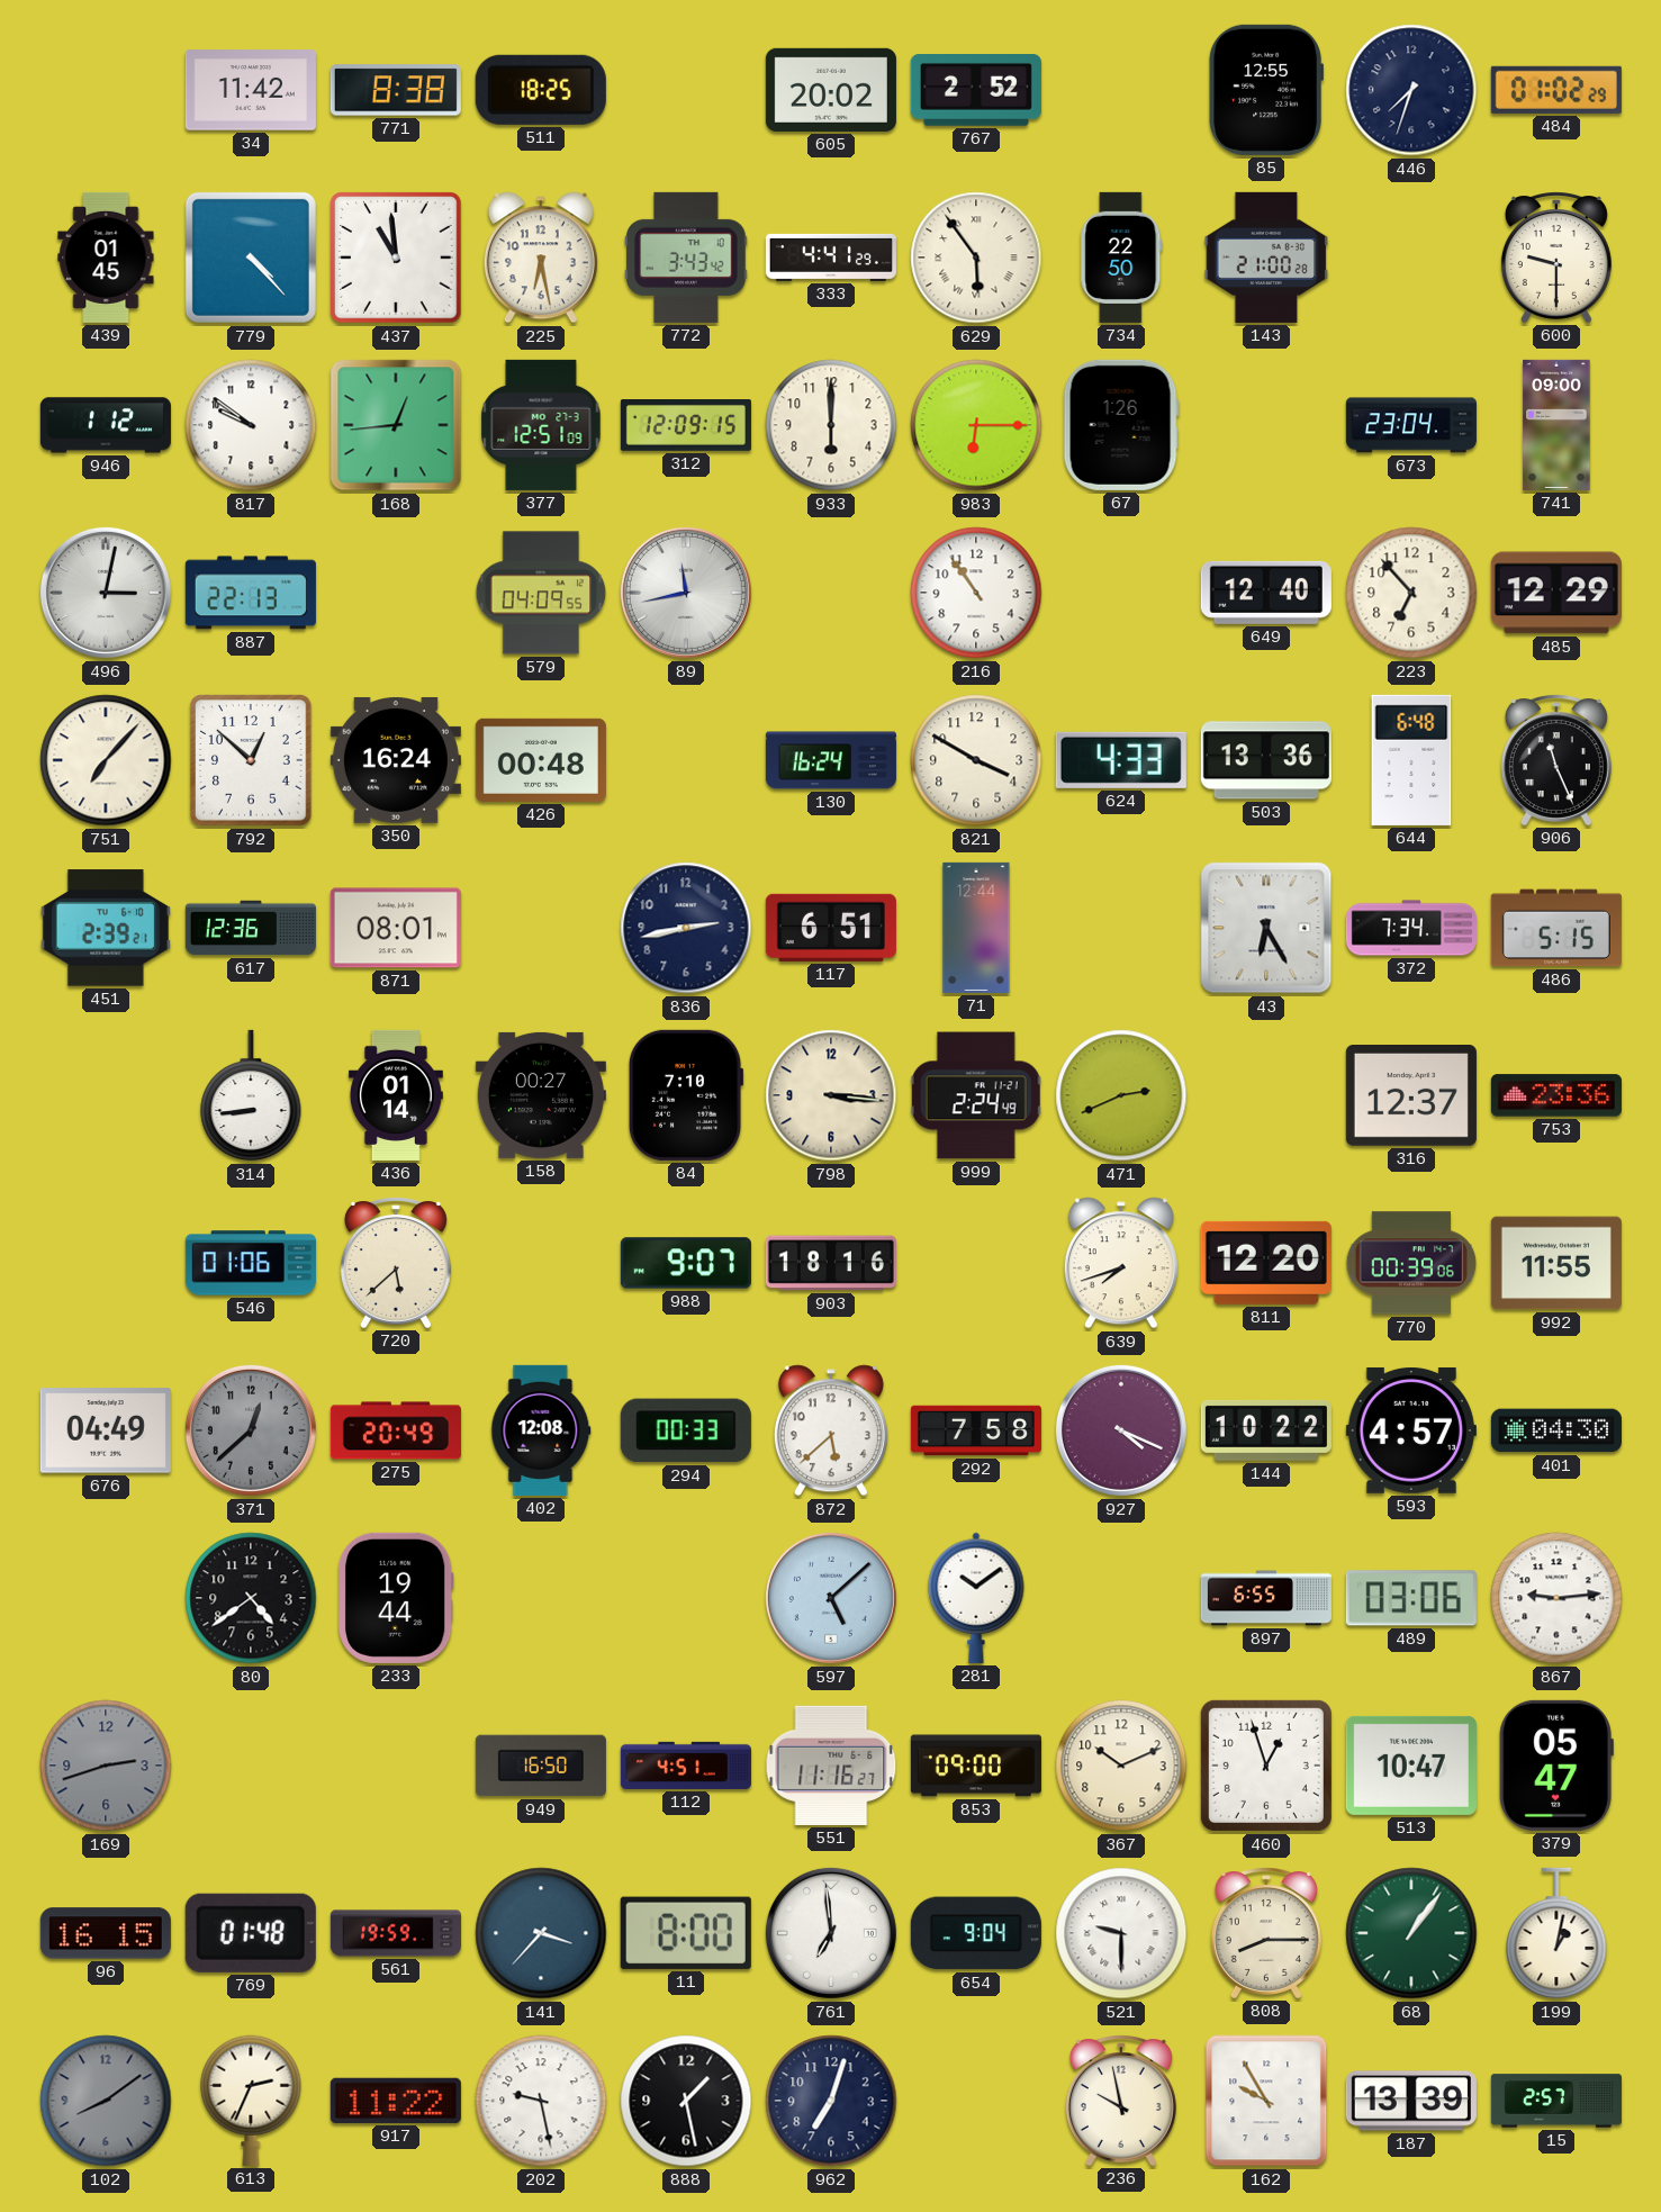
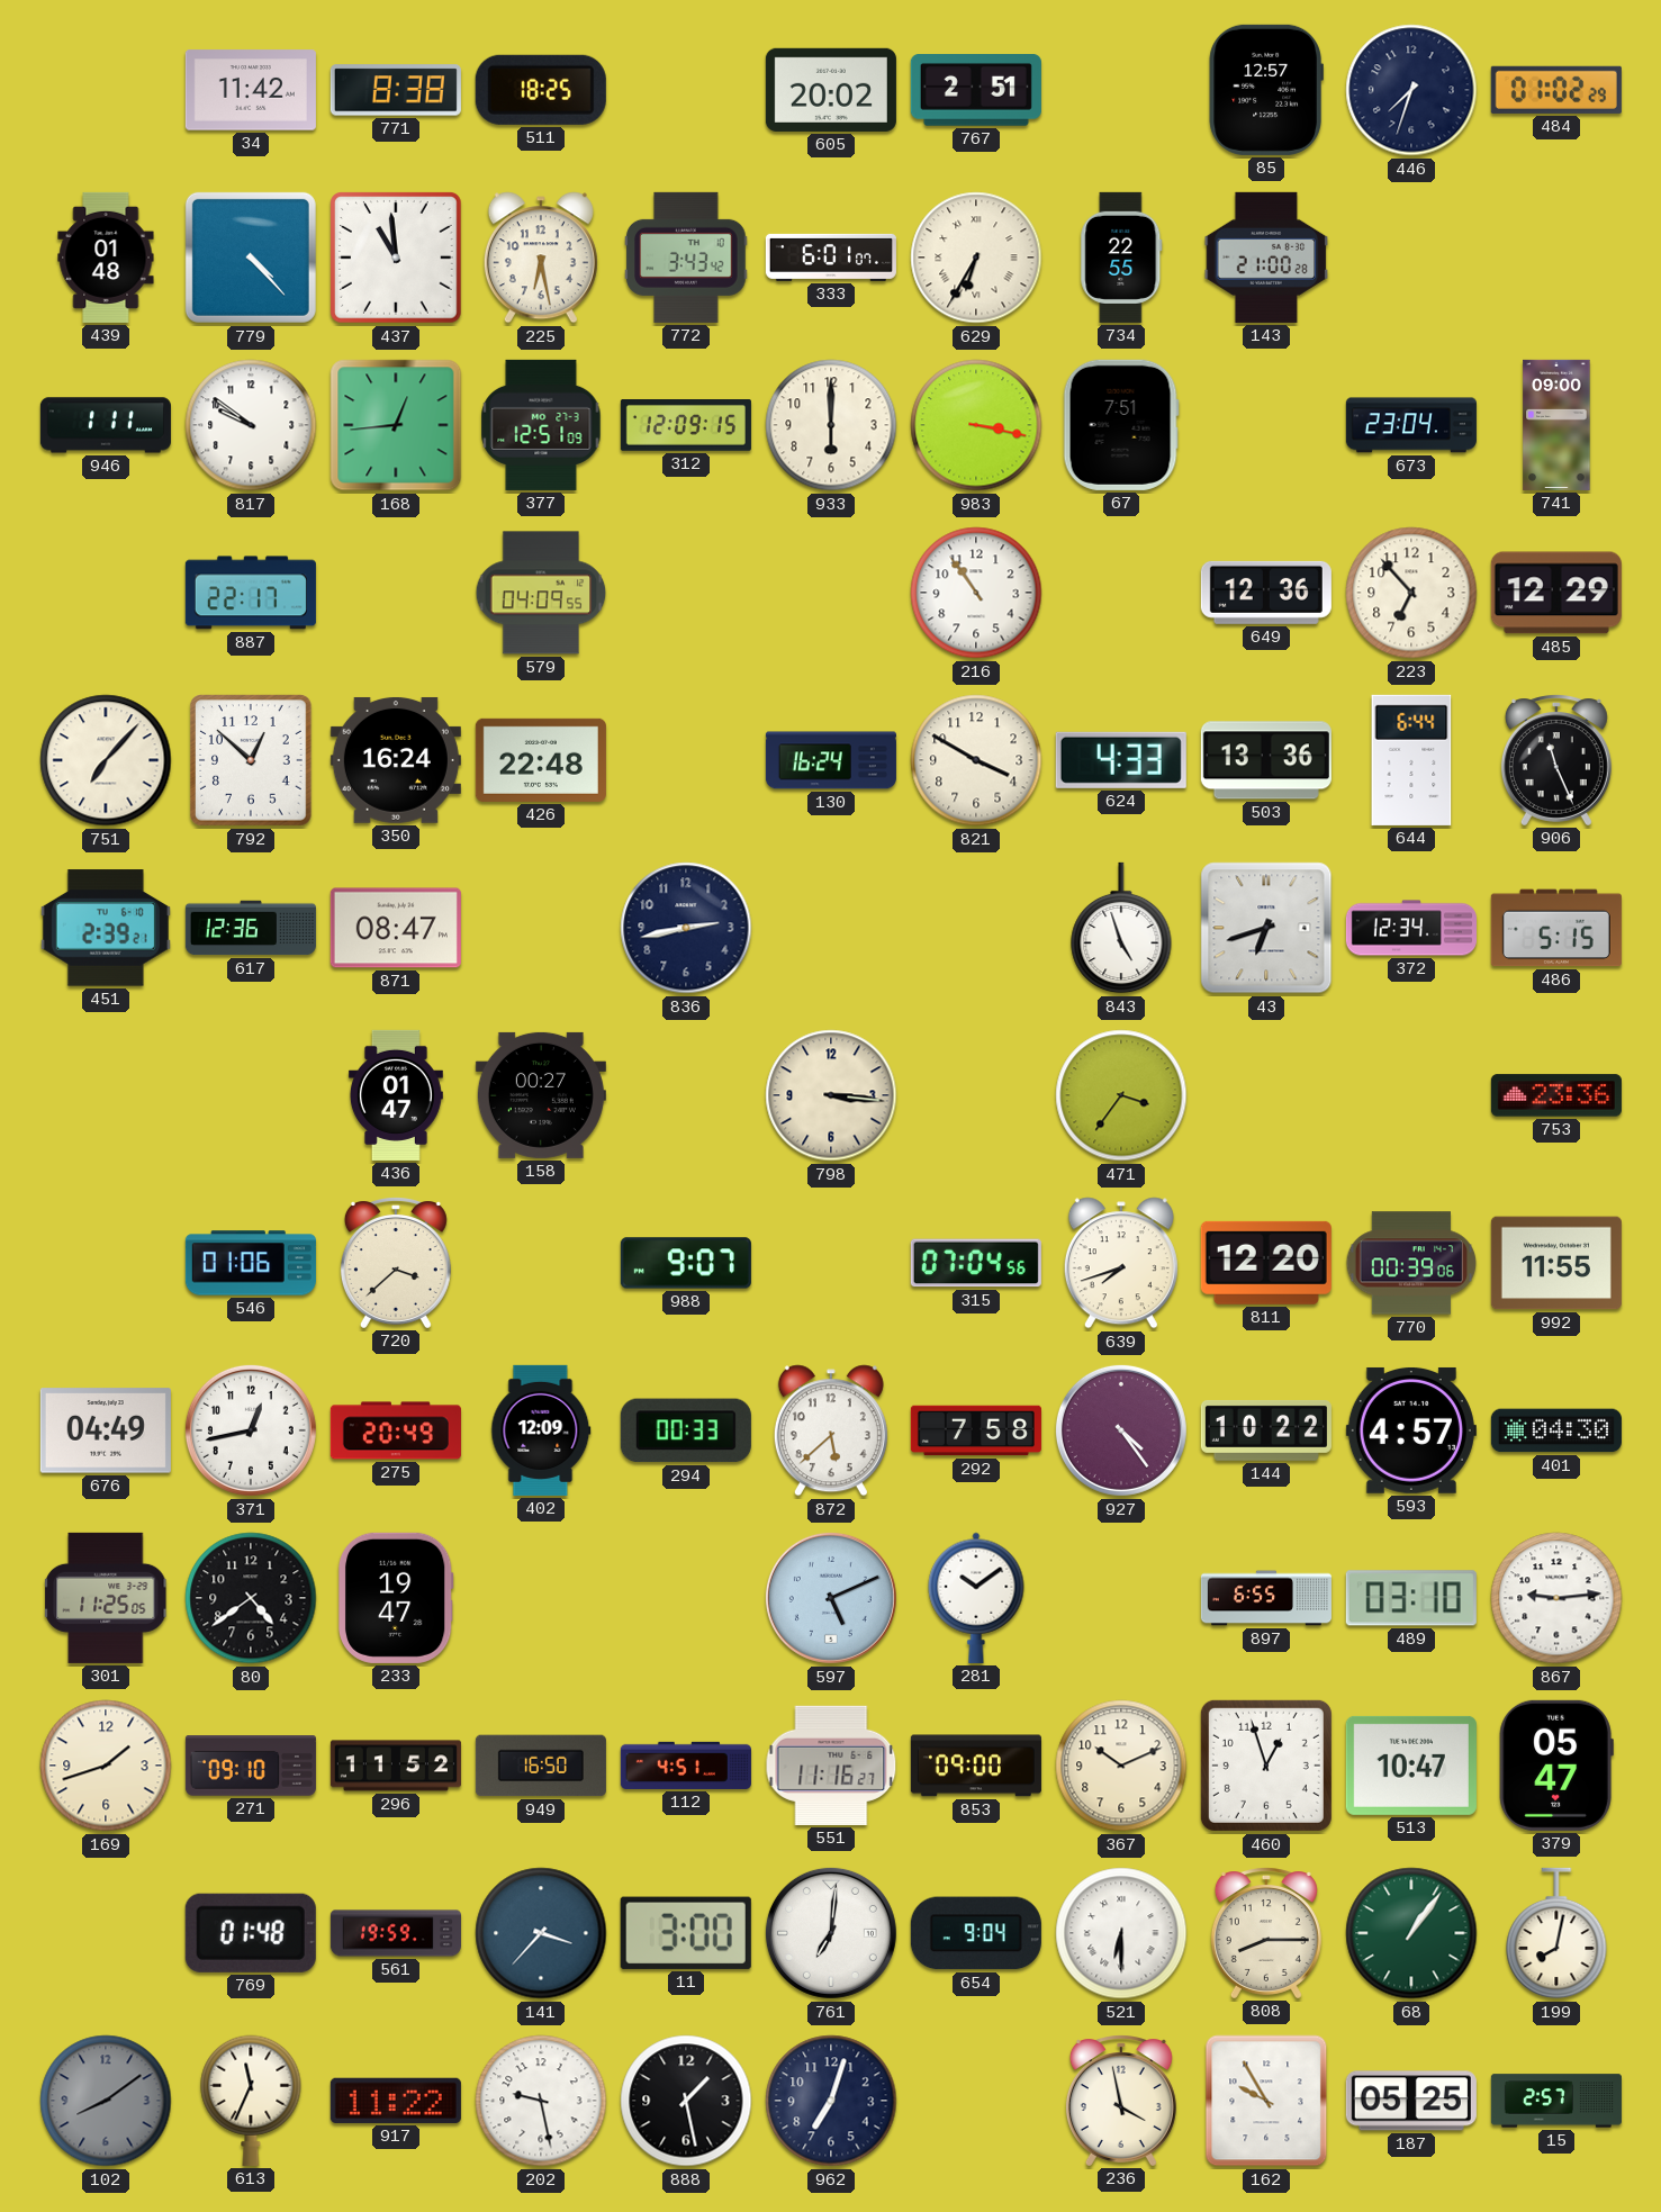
767: 2:52 -> 2:51 (976, 91)
85: 12:55 -> 12:57 (1266, 90)
439: 01:45 -> 01:48 (106, 258)
333: 4:41 -> 6:01 (831, 258)
629: 5:54 -> 6:35 (976, 258)
734: 22:50 -> 22:55 (1121, 258)
600: 9:30 -> none (1556, 258)
946: 1:12 -> 1:11 (106, 425)
983: 6:15 -> 3:17 (976, 425)
67: 1:26 -> 7:51 (1121, 425)
496: 3:02 -> none (106, 593)
887: 22:13 -> 22:17 (251, 593)
89: 11:43 -> none (686, 593)
649: 12:40 -> 12:36 (1266, 593)
426: 00:48 -> 22:48 (541, 760)
644: 6:48 -> 6:44 (1411, 760)
871: 08:01 -> 08:47 (396, 928)
117: 6:51 -> none (831, 928)
71: 12:44 -> none (976, 928)
843: none -> 4:57 (1121, 928)
43: 6:25 -> 6:42 (1266, 928)
372: 7:34 -> 12:34 (1411, 928)
314: 8:44 -> none (251, 1095)
436: 01:14 -> 01:47 (396, 1095)
84: 7:10 -> none (686, 1095)
999: 2:24 -> none (976, 1095)
471: 2:41 -> 3:36 (1121, 1095)
316: 12:37 -> none (1411, 1096)
720: 5:38 -> 3:38 (396, 1263)
903: 18:16 -> none (831, 1263)
315: none -> 07:04 (976, 1263)
371: 12:38 -> 12:43 (251, 1430)
371 dial: grey -> white (251, 1430)
402: 12:08 -> 12:09 (541, 1430)
927: 4:19 -> 4:24 (1121, 1430)
301: none -> 11:25 (107, 1598)
233: 19:44 -> 19:47 (396, 1598)
597: 5:08 -> 5:11 (831, 1598)
489: 03:06 -> 03:10 (1411, 1598)
169: 2:42 -> 1:42 (106, 1766)
169 dial: grey -> cream (106, 1766)
271: none -> 09:10 (251, 1766)
296: none -> 11:52 (396, 1766)
96: 16:15 -> none (106, 1933)
11: 8:00 -> 3:00 (686, 1933)
761: 6:59 -> 7:01 (831, 1933)
521: 9:30 -> 6:30 (1121, 1933)
199: 1:02 -> 8:02 (1556, 1933)
613: 2:34 -> 11:34 (251, 2101)
236: 9:58 -> 3:58 (1121, 2101)
187: 13:39 -> 05:25 (1411, 2101)
